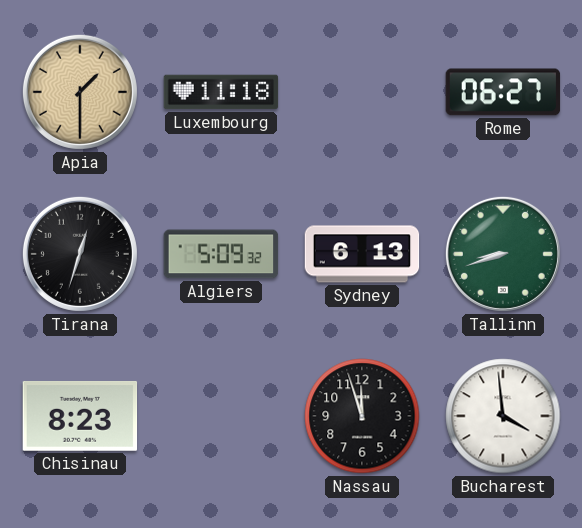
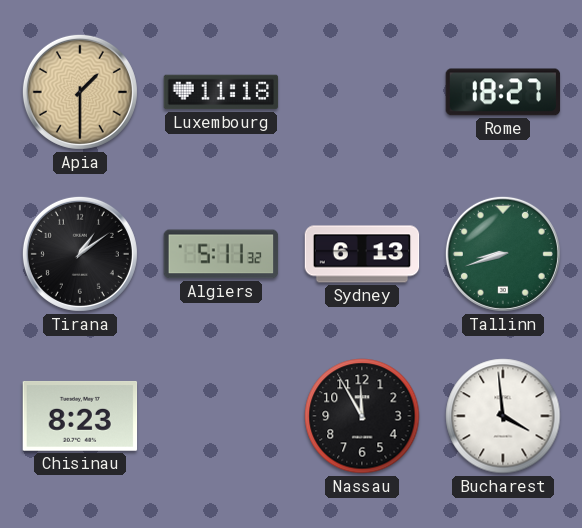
Rome: 06:27 -> 18:27 (503, 92)
Tirana: 12:33 -> 1:09 (80, 254)
Algiers: 5:09 -> 5:11 (221, 254)
Nassau: 11:57 -> 11:55 (362, 416)
